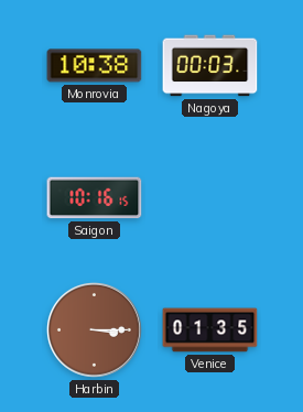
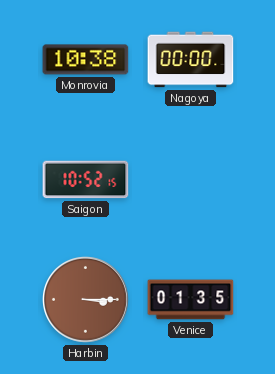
Nagoya: 00:03 -> 00:00 (191, 60)
Saigon: 10:16 -> 10:52 (86, 180)
